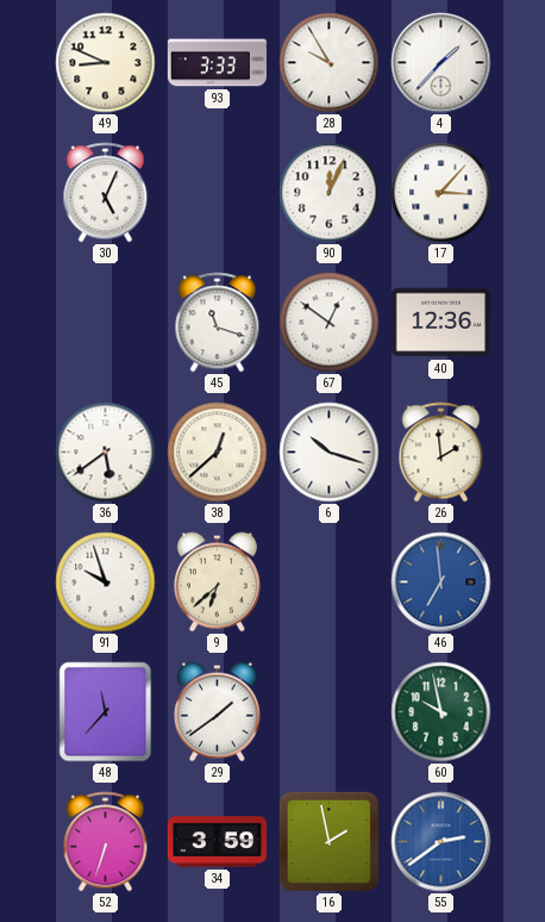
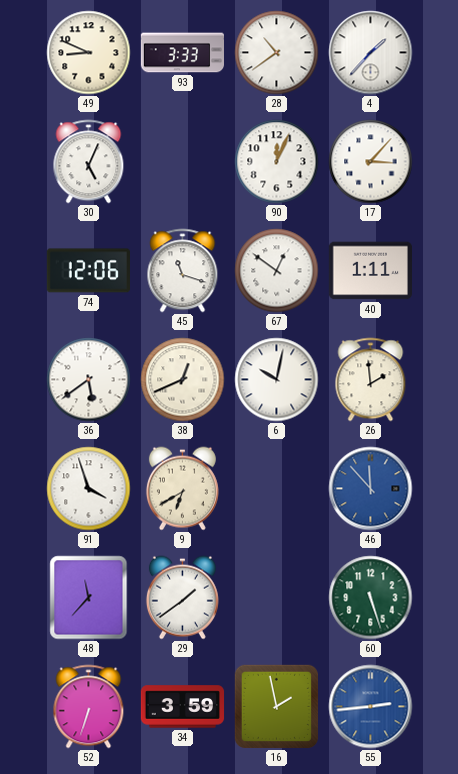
28: 9:55 -> 10:39 (277, 53)
74: none -> 12:06 (88, 271)
40: 12:36 -> 1:11 (370, 271)
38: 12:38 -> 12:41 (183, 380)
6: 10:18 -> 10:02 (277, 380)
91: 9:57 -> 3:57 (89, 489)
9: 6:38 -> 6:40 (182, 489)
46: 6:59 -> 11:53 (371, 489)
60: 9:58 -> 5:27 (371, 598)
55: 2:39 -> 2:44 (371, 707)
